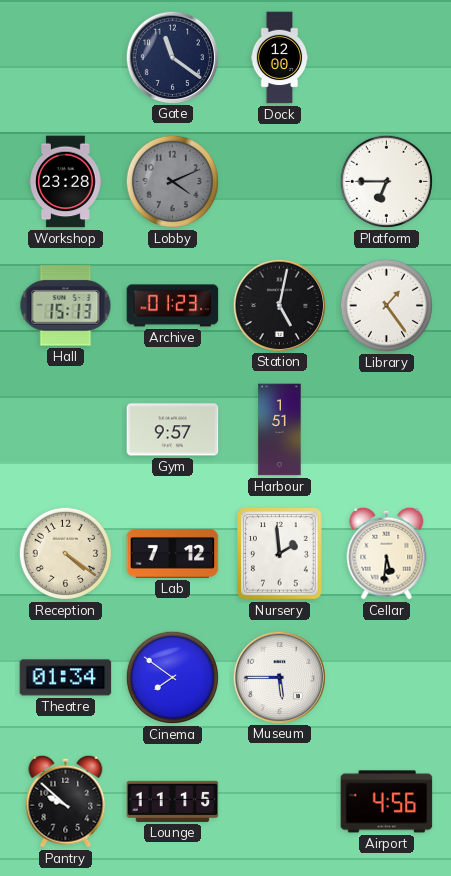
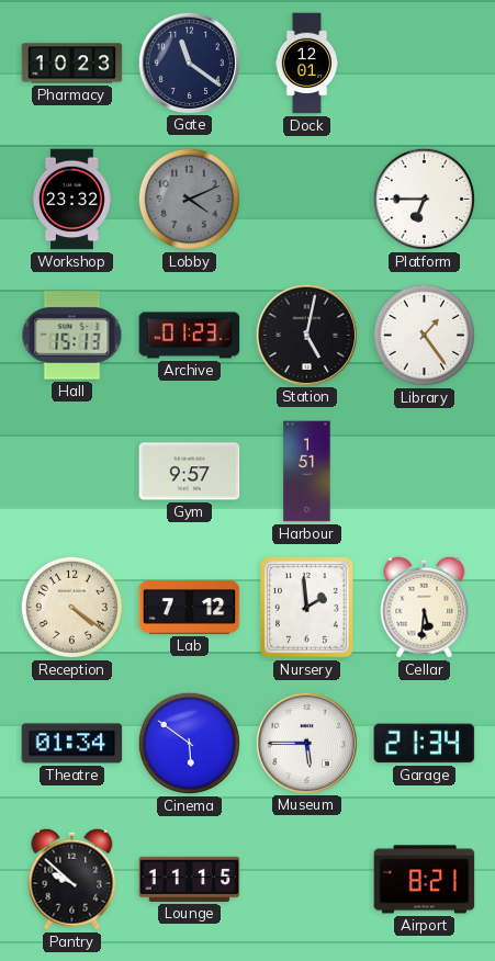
Pharmacy: none -> 10:23 (72, 64)
Dock: 12:00 -> 12:01 (307, 64)
Workshop: 23:28 -> 23:32 (72, 200)
Cinema: 7:51 -> 5:51 (189, 743)
Garage: none -> 21:34 (425, 744)
Airport: 4:56 -> 8:21 (425, 880)
